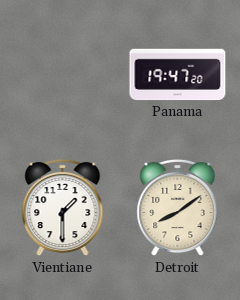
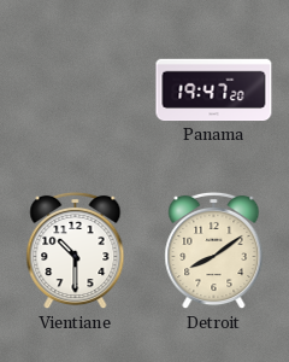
Vientiane: 1:30 -> 10:30 (76, 251)
